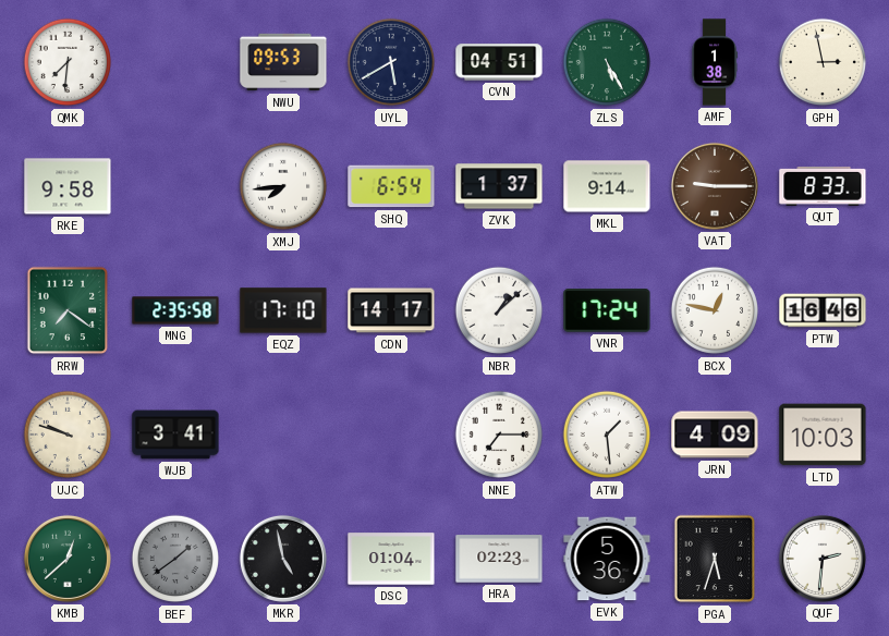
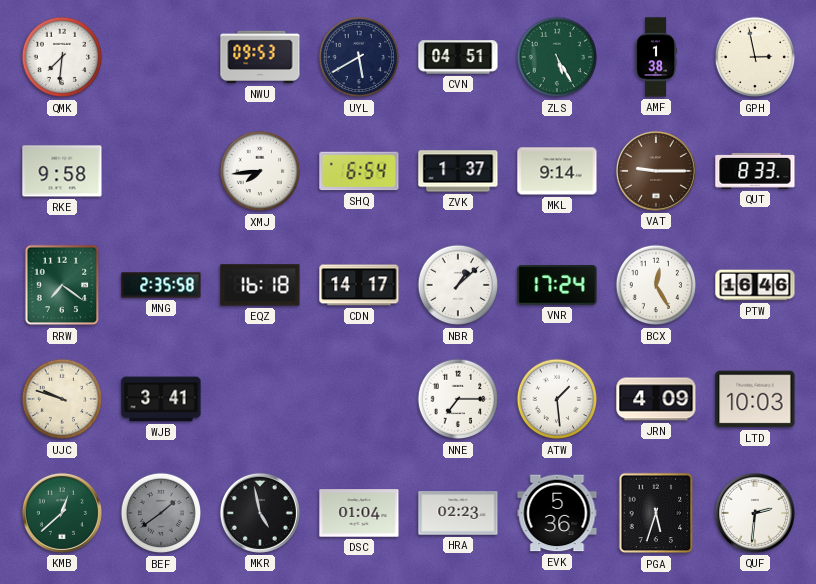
EQZ: 17:10 -> 16:18 (260, 285)
BCX: 12:47 -> 12:25 (656, 285)
